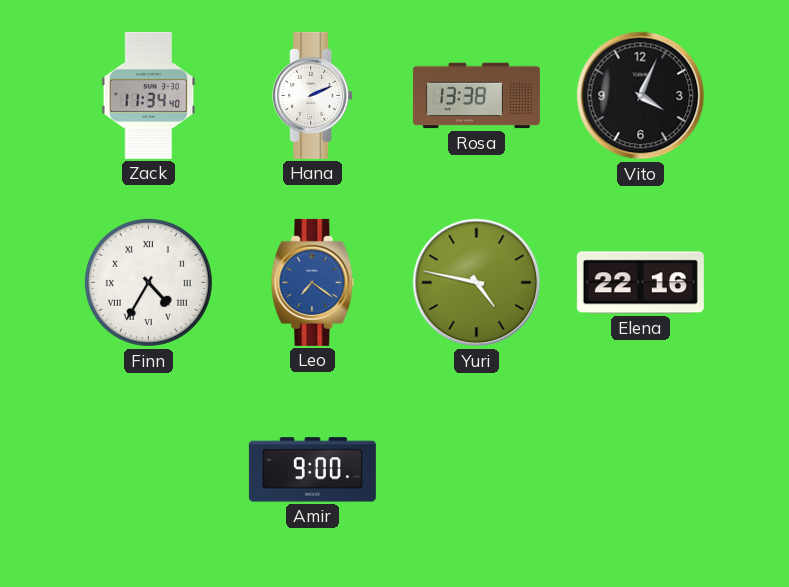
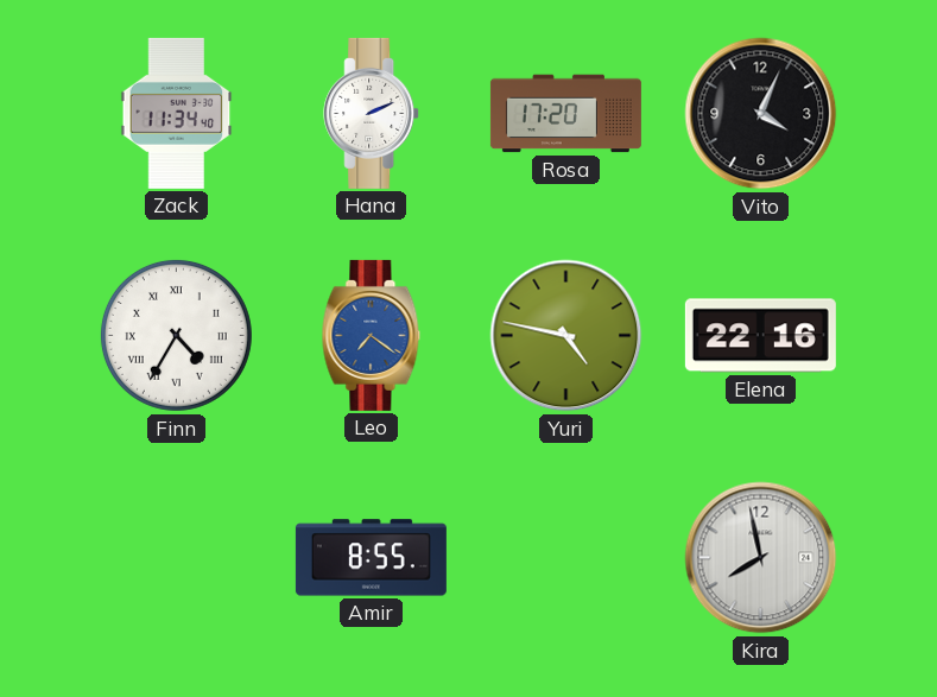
Rosa: 13:38 -> 17:20 (565, 114)
Amir: 9:00 -> 8:55 (371, 558)
Kira: none -> 7:58 (761, 558)
